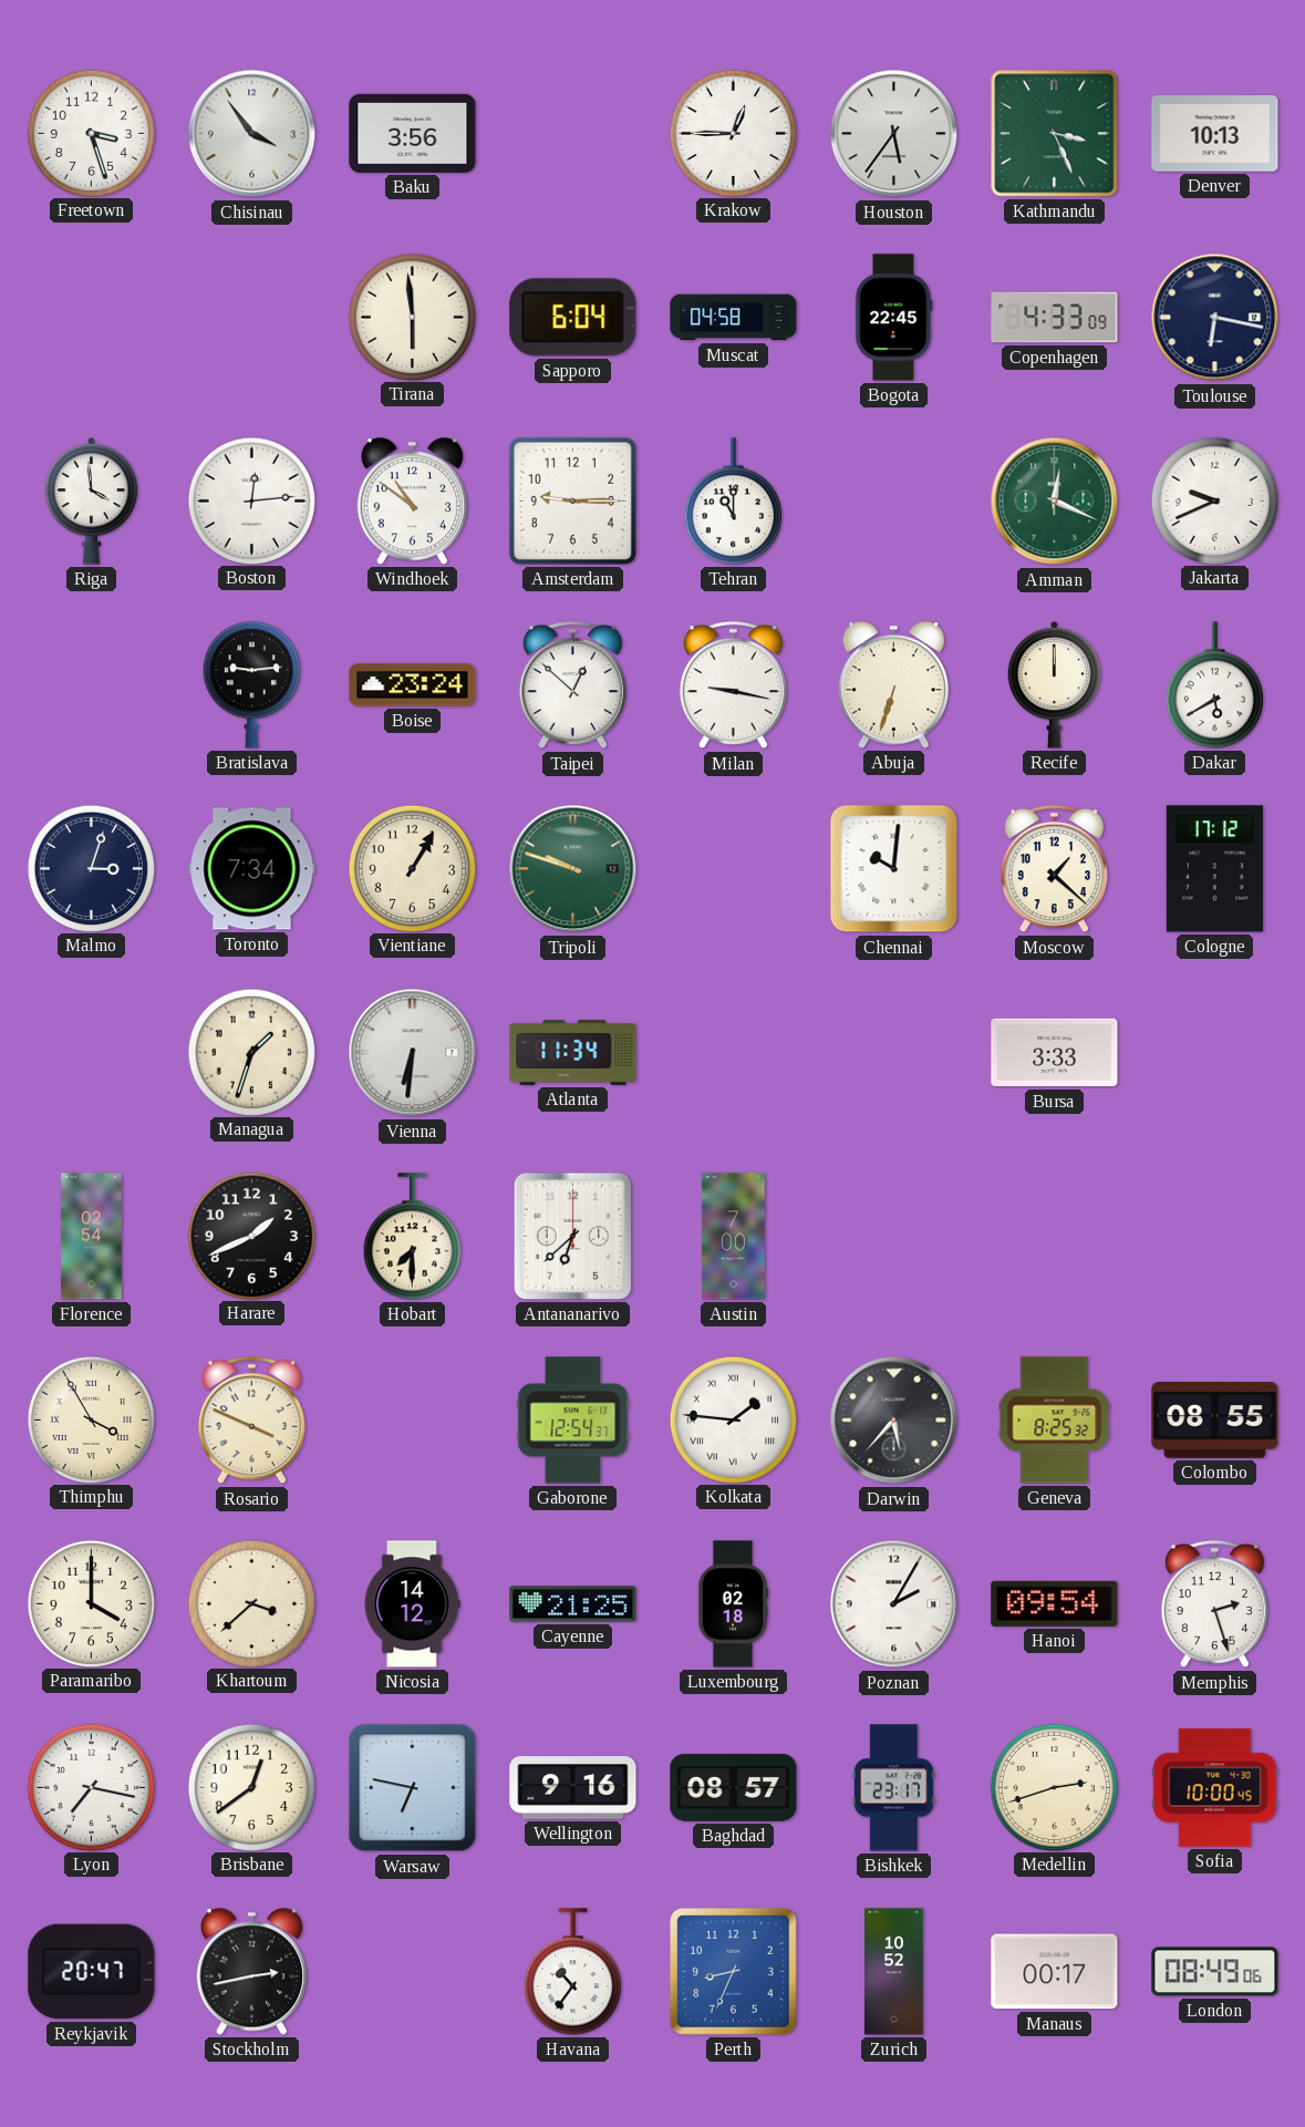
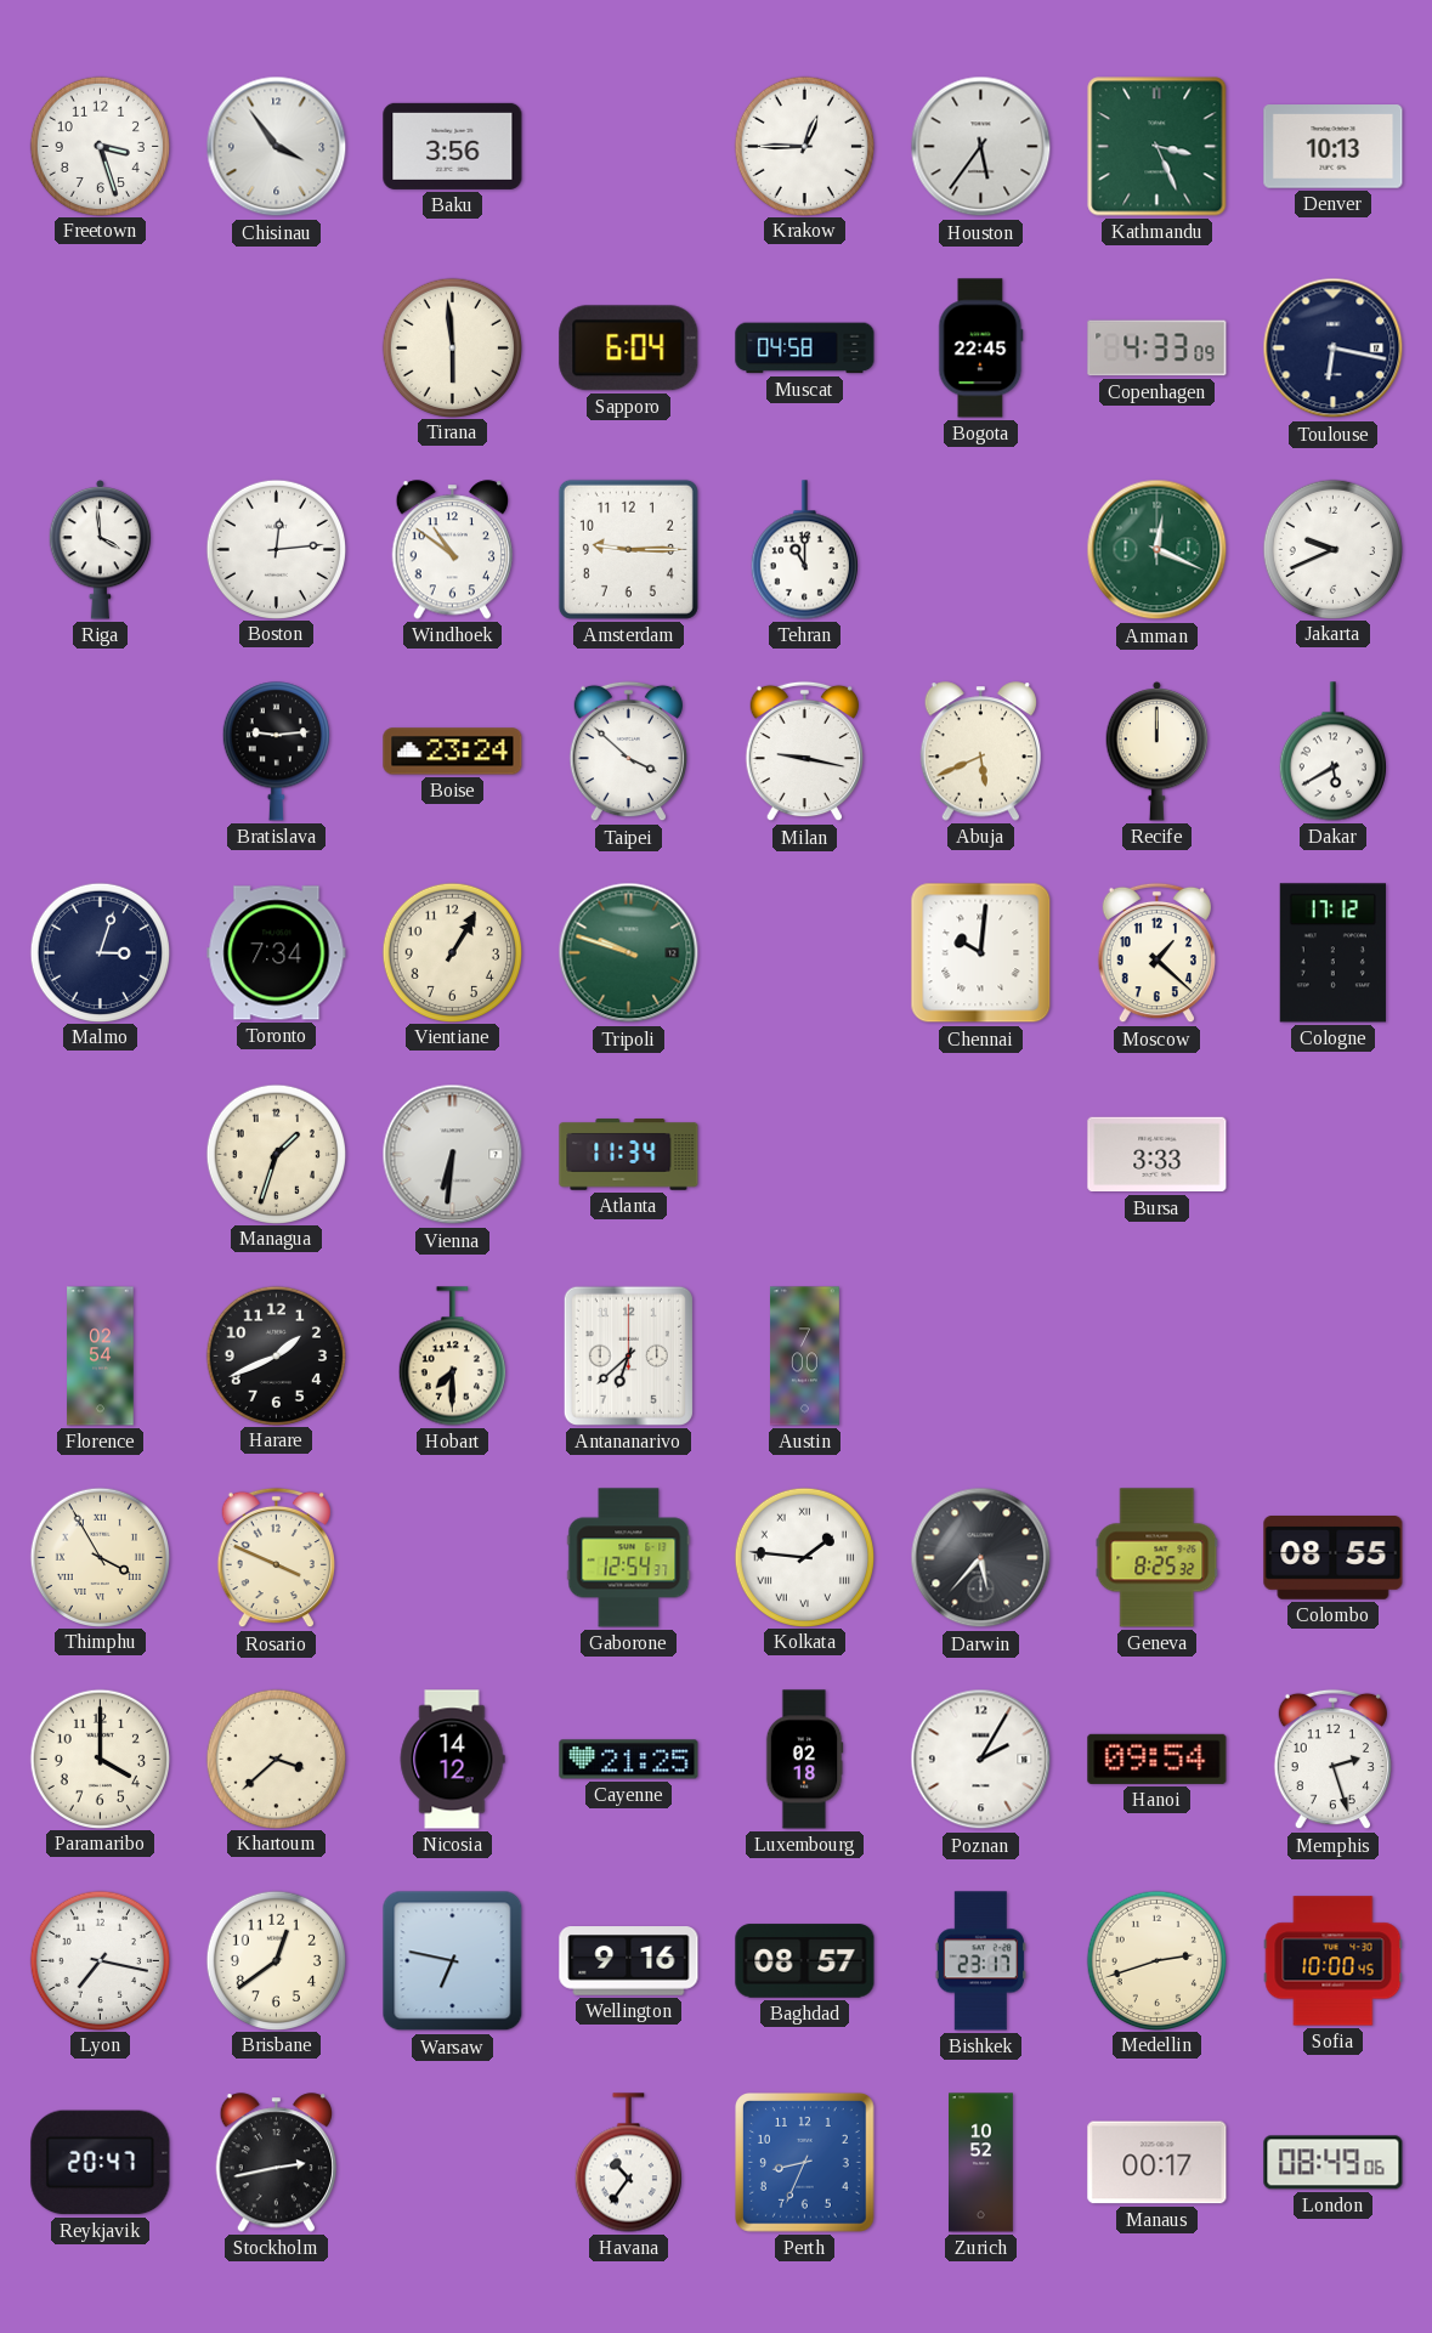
Taipei: 12:52 -> 3:52 (628, 752)
Abuja: 6:33 -> 5:41 (980, 752)
